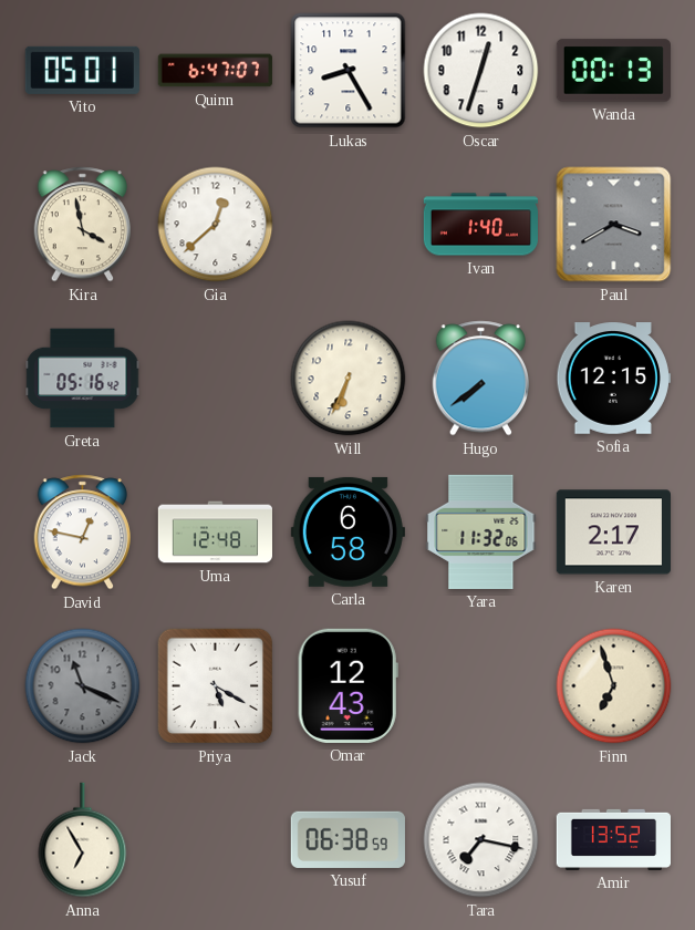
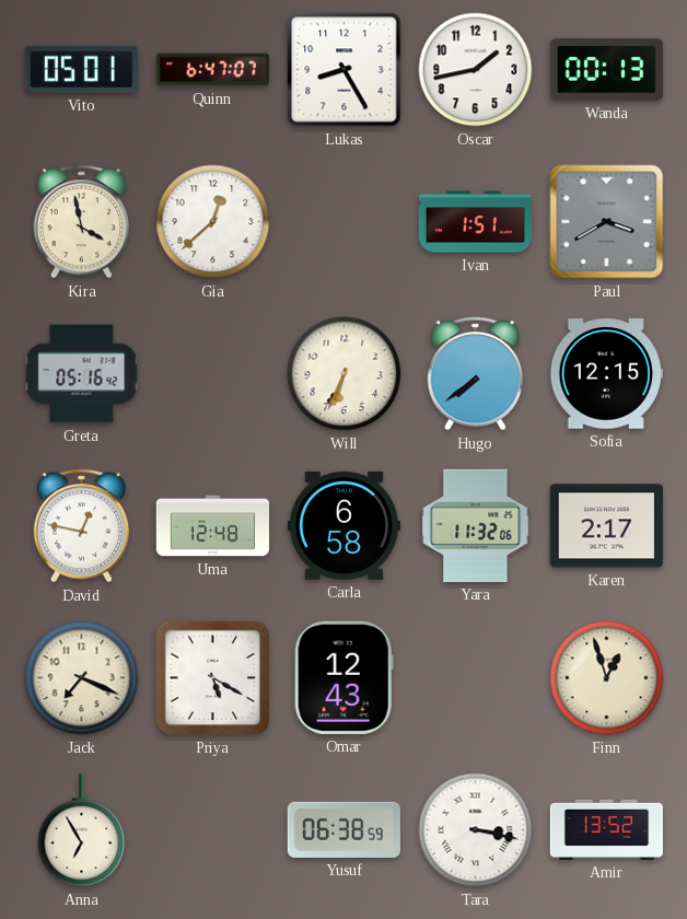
Oscar: 12:33 -> 1:43 (476, 70)
Ivan: 1:40 -> 1:51 (476, 222)
Jack: 11:19 -> 7:19 (82, 678)
Jack dial: grey -> cream (82, 678)
Finn: 6:57 -> 12:57 (607, 678)
Tara: 7:17 -> 3:17 (476, 830)
